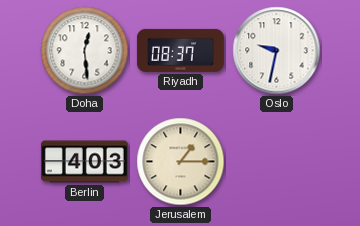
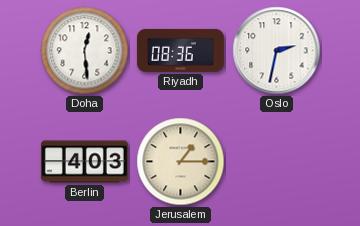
Riyadh: 08:37 -> 08:36 (180, 50)
Oslo: 9:32 -> 2:32 (277, 51)
